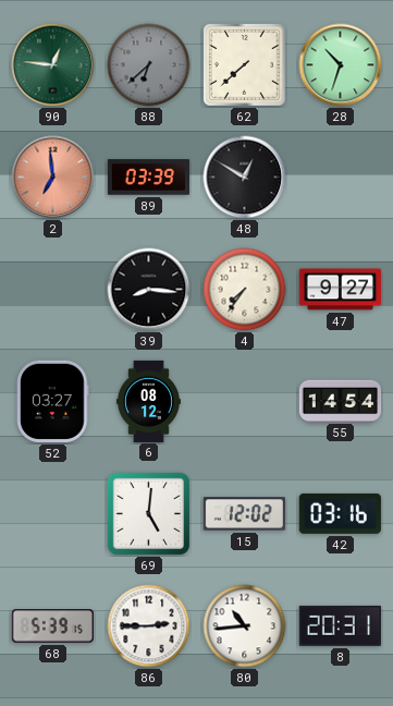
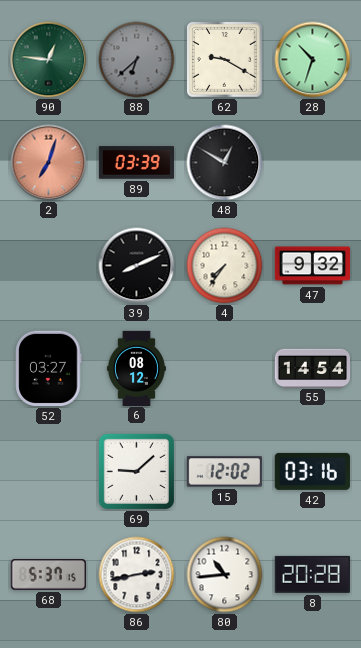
62: 7:38 -> 9:20 (225, 60)
2: 6:59 -> 7:03 (49, 163)
39: 8:16 -> 8:11 (137, 266)
47: 9:27 -> 9:32 (312, 266)
69: 5:01 -> 9:08 (136, 471)
68: 5:39 -> 5:37 (48, 575)
86: 2:45 -> 2:43 (137, 575)
8: 20:31 -> 20:28 (312, 574)
